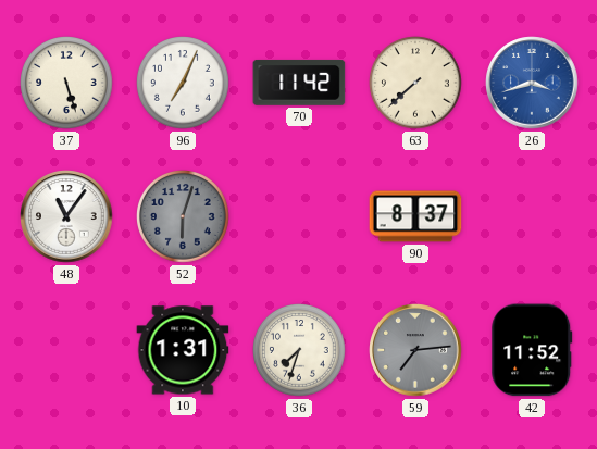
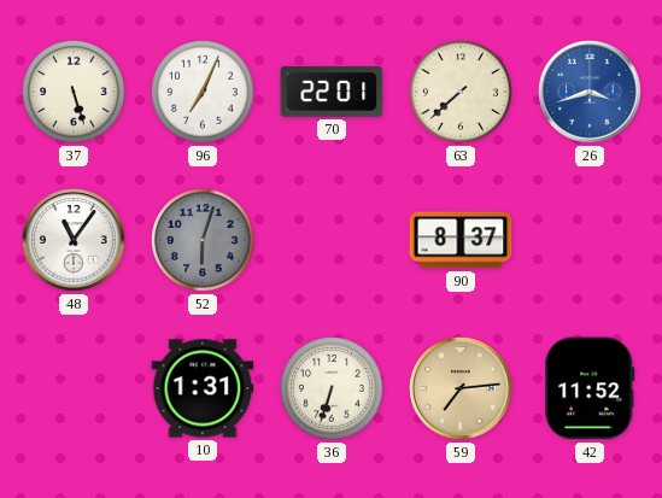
70: 11:42 -> 22:01 (332, 92)
36: 7:33 -> 6:33 (333, 389)
59 dial: grey -> champagne (461, 388)
